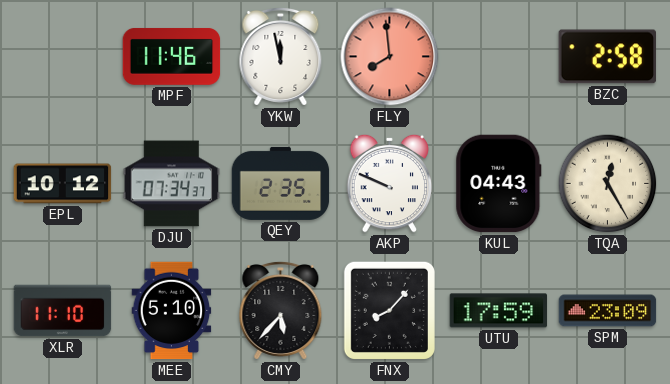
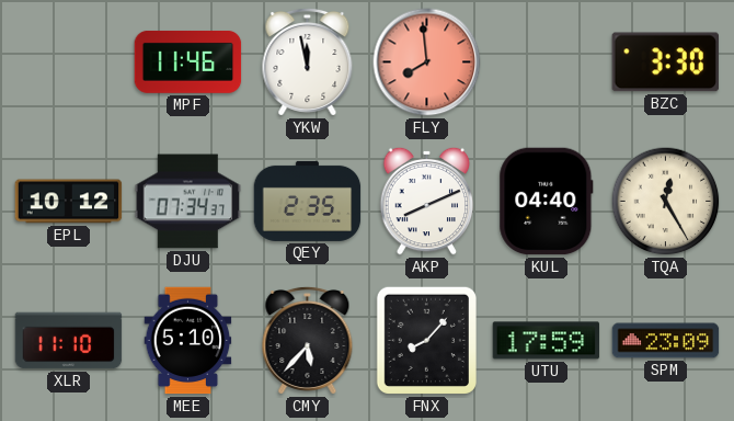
BZC: 2:58 -> 3:30 (665, 62)
AKP: 9:49 -> 8:11 (427, 201)
KUL: 04:43 -> 04:40 (547, 202)
